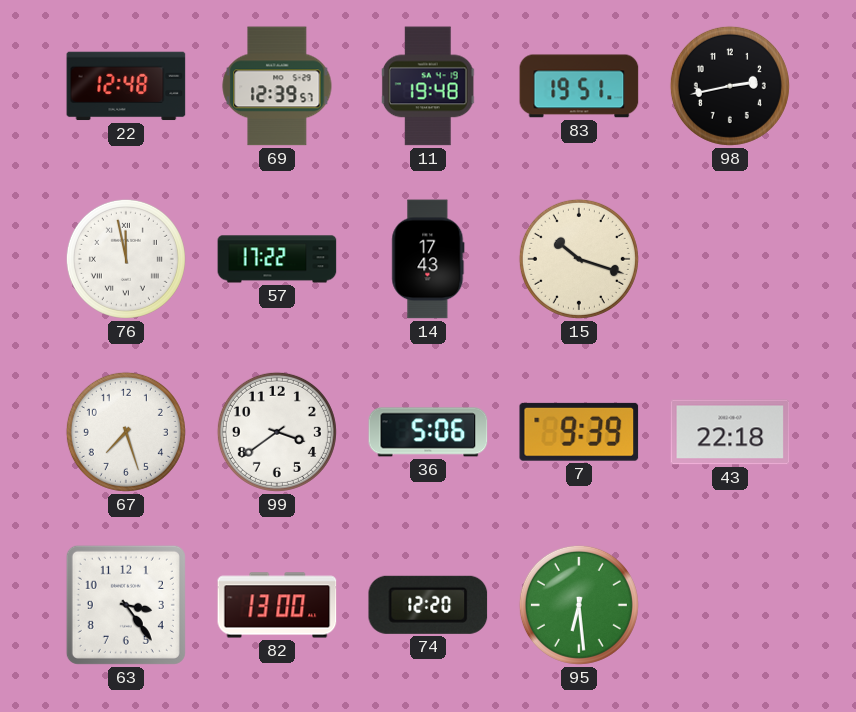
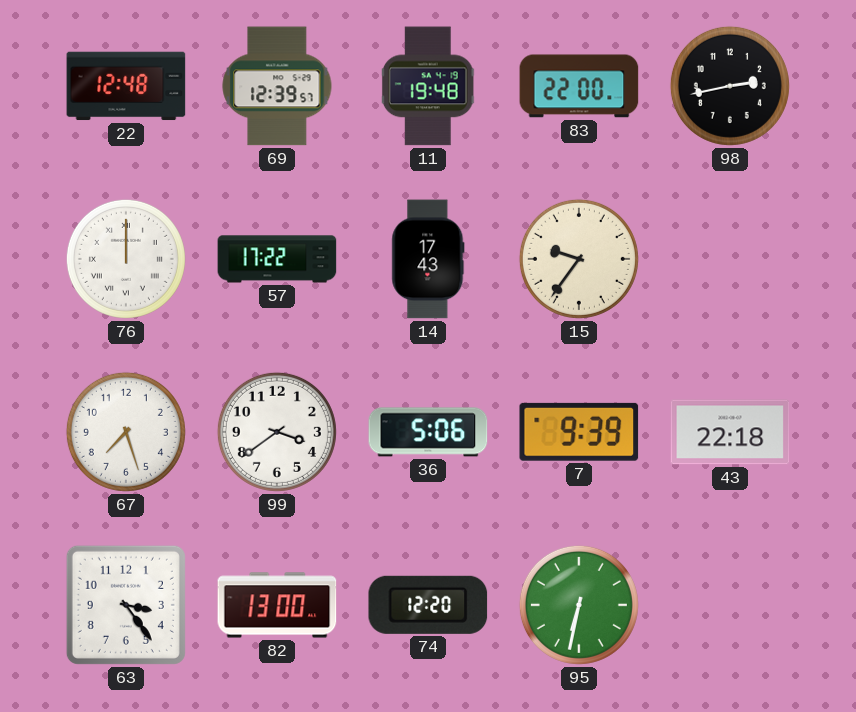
83: 19:51 -> 22:00 (579, 86)
76: 11:58 -> 12:00 (126, 259)
15: 10:18 -> 9:36 (579, 259)
95: 6:29 -> 6:32 (579, 605)
